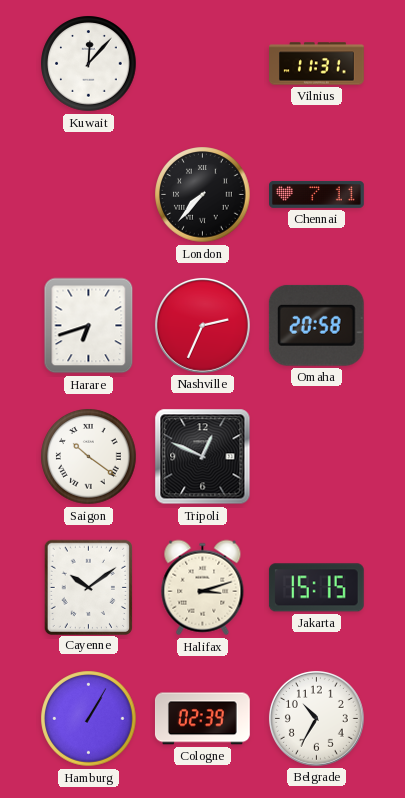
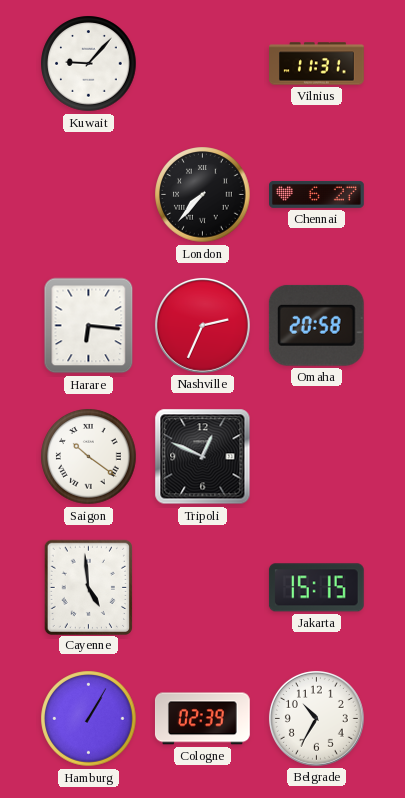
Kuwait: 12:07 -> 9:07 (89, 64)
Chennai: 7:11 -> 6:27 (317, 195)
Harare: 6:42 -> 6:16 (89, 326)
Cayenne: 10:09 -> 4:59 (88, 587)
Halifax: 3:12 -> none (203, 588)
